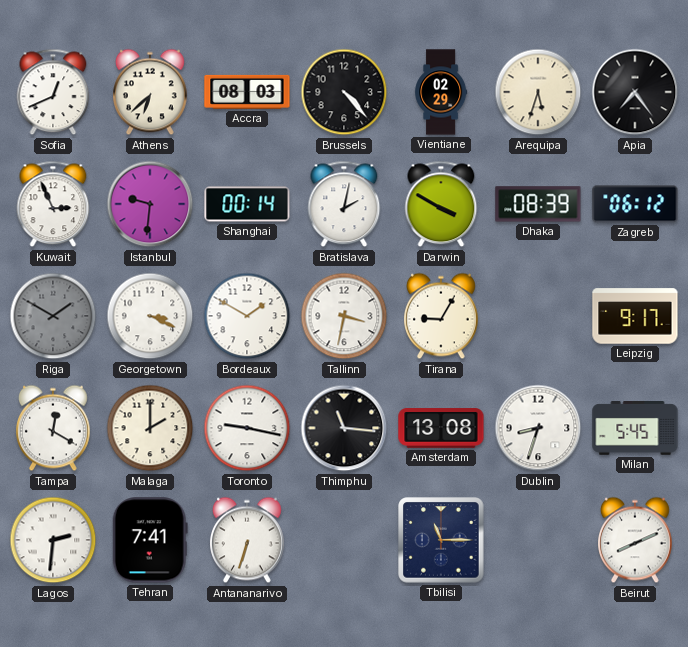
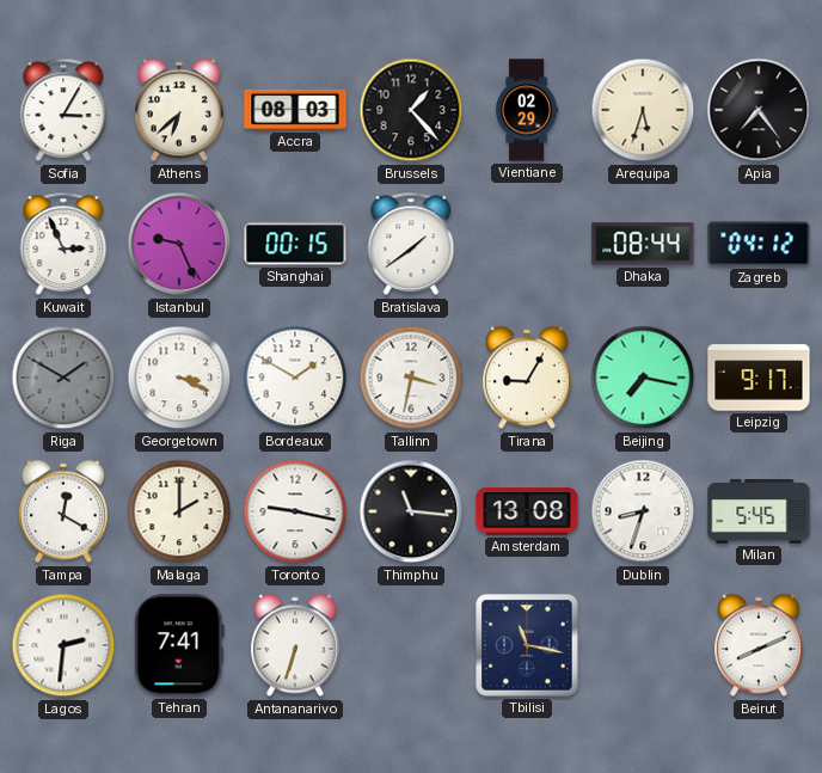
Sofia: 12:41 -> 3:05 (63, 110)
Brussels: 4:23 -> 1:23 (411, 110)
Istanbul: 9:31 -> 9:26 (179, 244)
Shanghai: 00:14 -> 00:15 (295, 244)
Bratislava: 2:02 -> 1:39 (411, 244)
Darwin: 3:50 -> none (441, 204)
Dhaka: 08:39 -> 08:44 (643, 244)
Zagreb: 06:12 -> 04:12 (759, 244)
Beijing: none -> 7:17 (643, 378)
Tbilisi: 11:15 -> 11:17 (527, 645)
